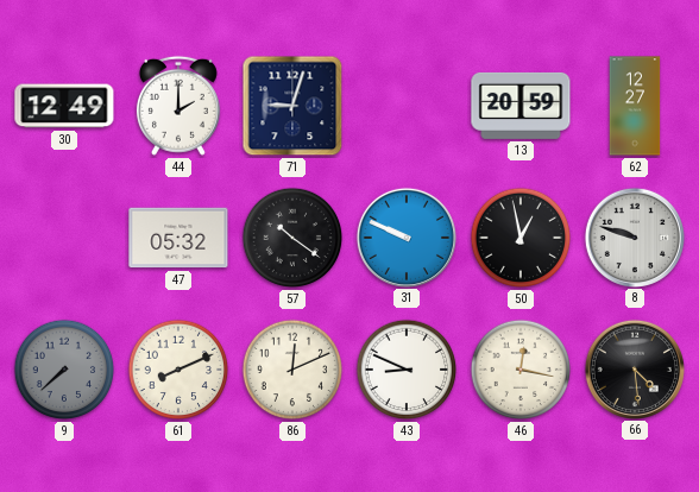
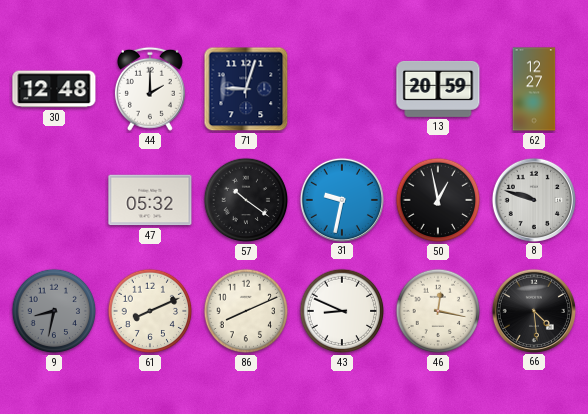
30: 12:49 -> 12:48 (54, 89)
31: 9:49 -> 9:32 (341, 199)
9: 7:38 -> 8:32 (54, 311)
86: 12:11 -> 8:11 (246, 311)
